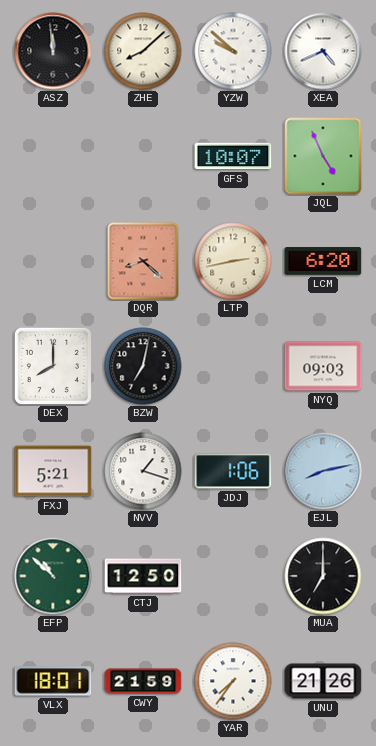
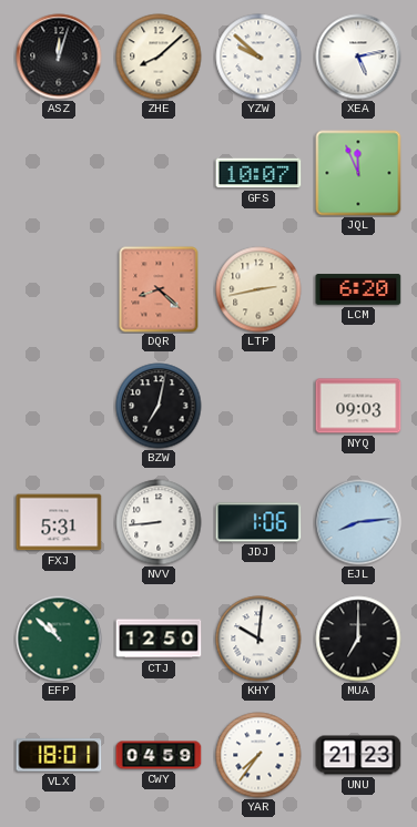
ASZ: 11:59 -> 12:03 (59, 57)
XEA: 4:41 -> 5:13 (358, 57)
JQL: 4:56 -> 11:56 (358, 173)
DEX: 8:00 -> none (53, 366)
FXJ: 5:21 -> 5:31 (59, 522)
NVV: 1:18 -> 8:44 (159, 522)
EJL: 8:13 -> 8:14 (358, 522)
KHY: none -> 10:01 (258, 639)
CWY: 21:59 -> 04:59 (159, 755)
UNU: 21:26 -> 21:23 (358, 755)
